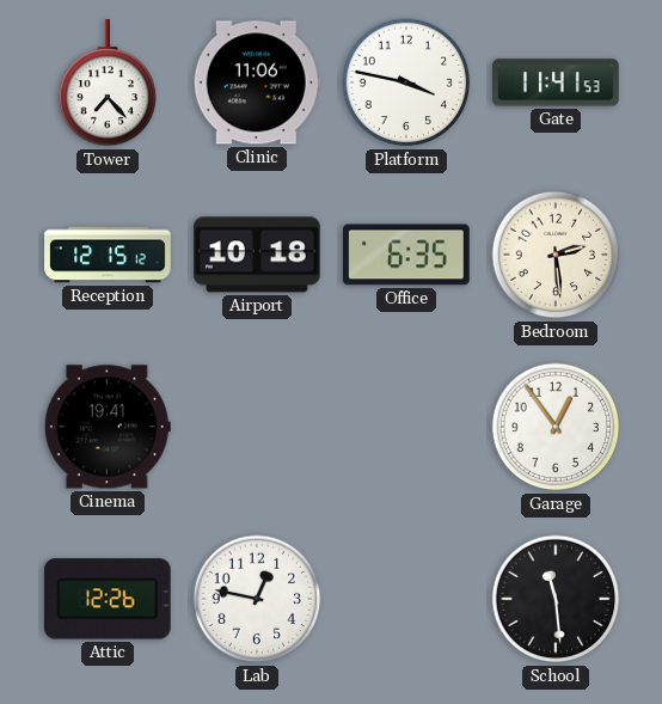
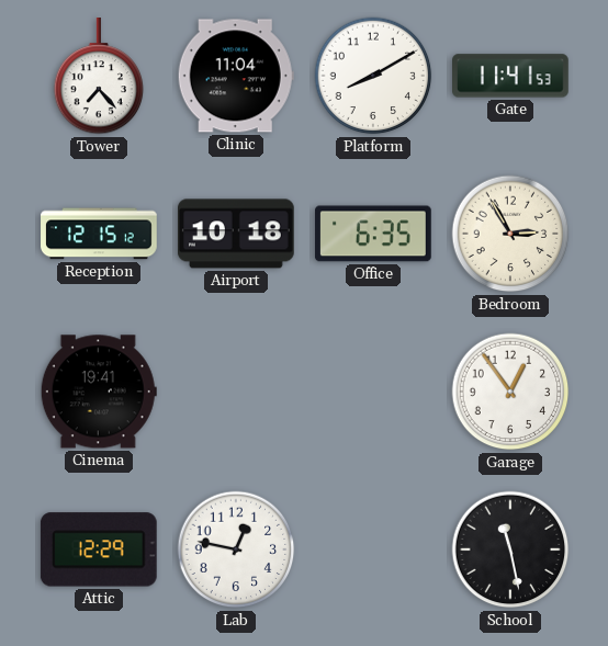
Clinic: 11:06 -> 11:04 (236, 76)
Platform: 3:47 -> 8:10 (373, 76)
Bedroom: 2:29 -> 2:55 (510, 234)
Attic: 12:26 -> 12:29 (99, 549)
School: 11:29 -> 11:28 (510, 549)
